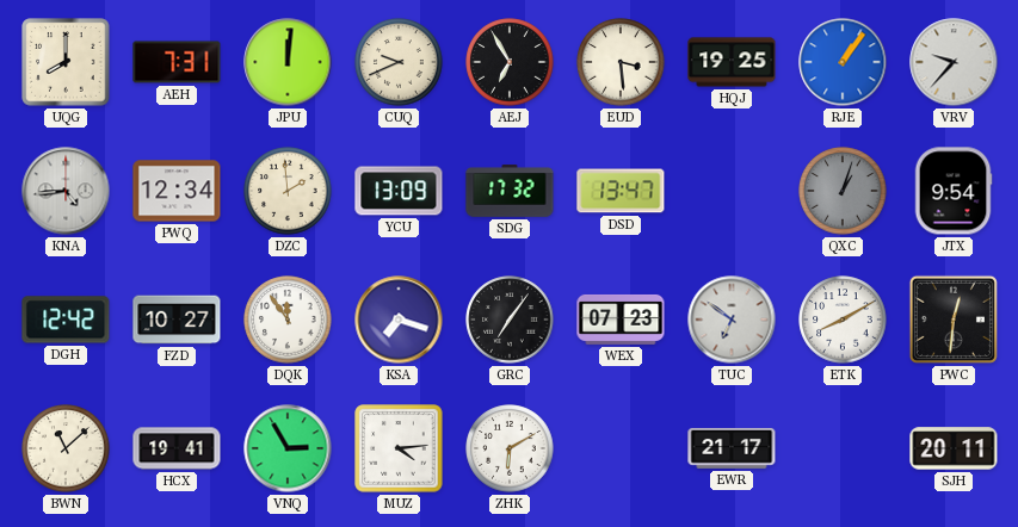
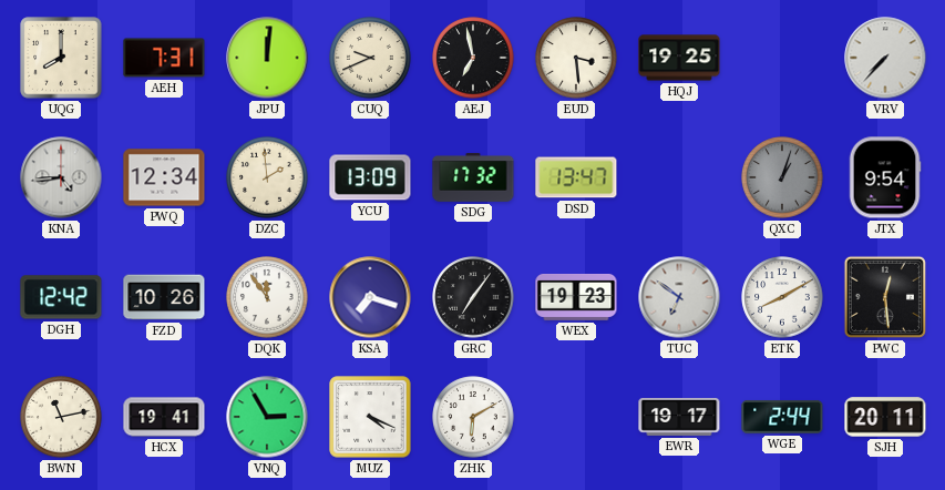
AEJ: 6:55 -> 6:58 (473, 58)
RJE: 1:06 -> none (843, 62)
VRV: 9:37 -> 7:37 (885, 58)
FZD: 10:27 -> 10:26 (164, 297)
WEX: 07:23 -> 19:23 (576, 297)
PWC: 12:31 -> 12:29 (885, 297)
BWN: 11:08 -> 11:13 (61, 417)
MUZ: 4:14 -> 4:19 (370, 417)
EWR: 21:17 -> 19:17 (679, 417)
WGE: none -> 2:44 (782, 418)
